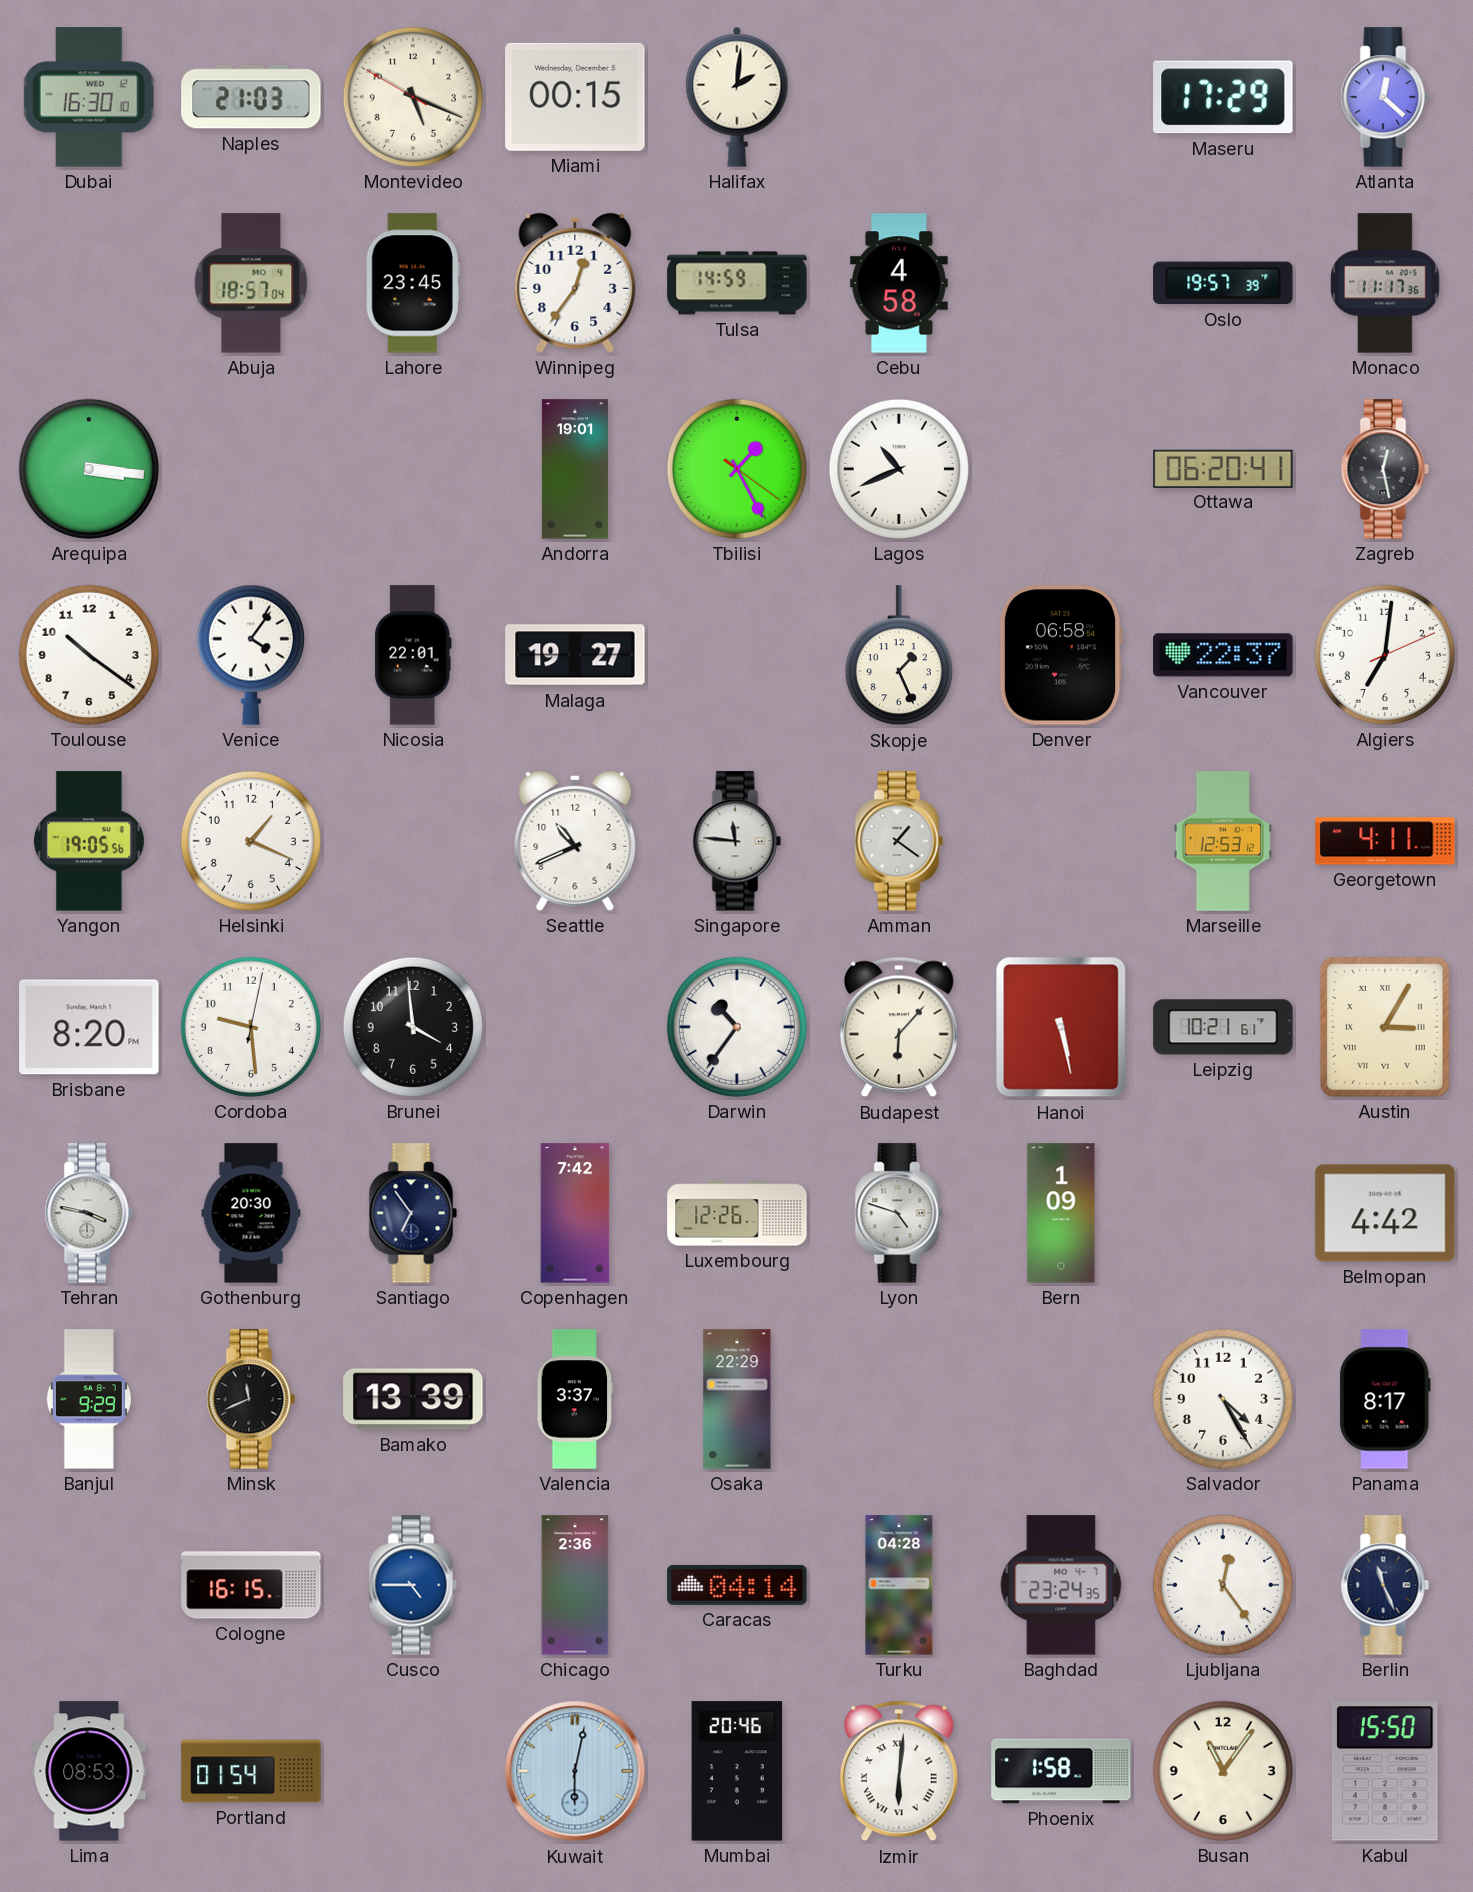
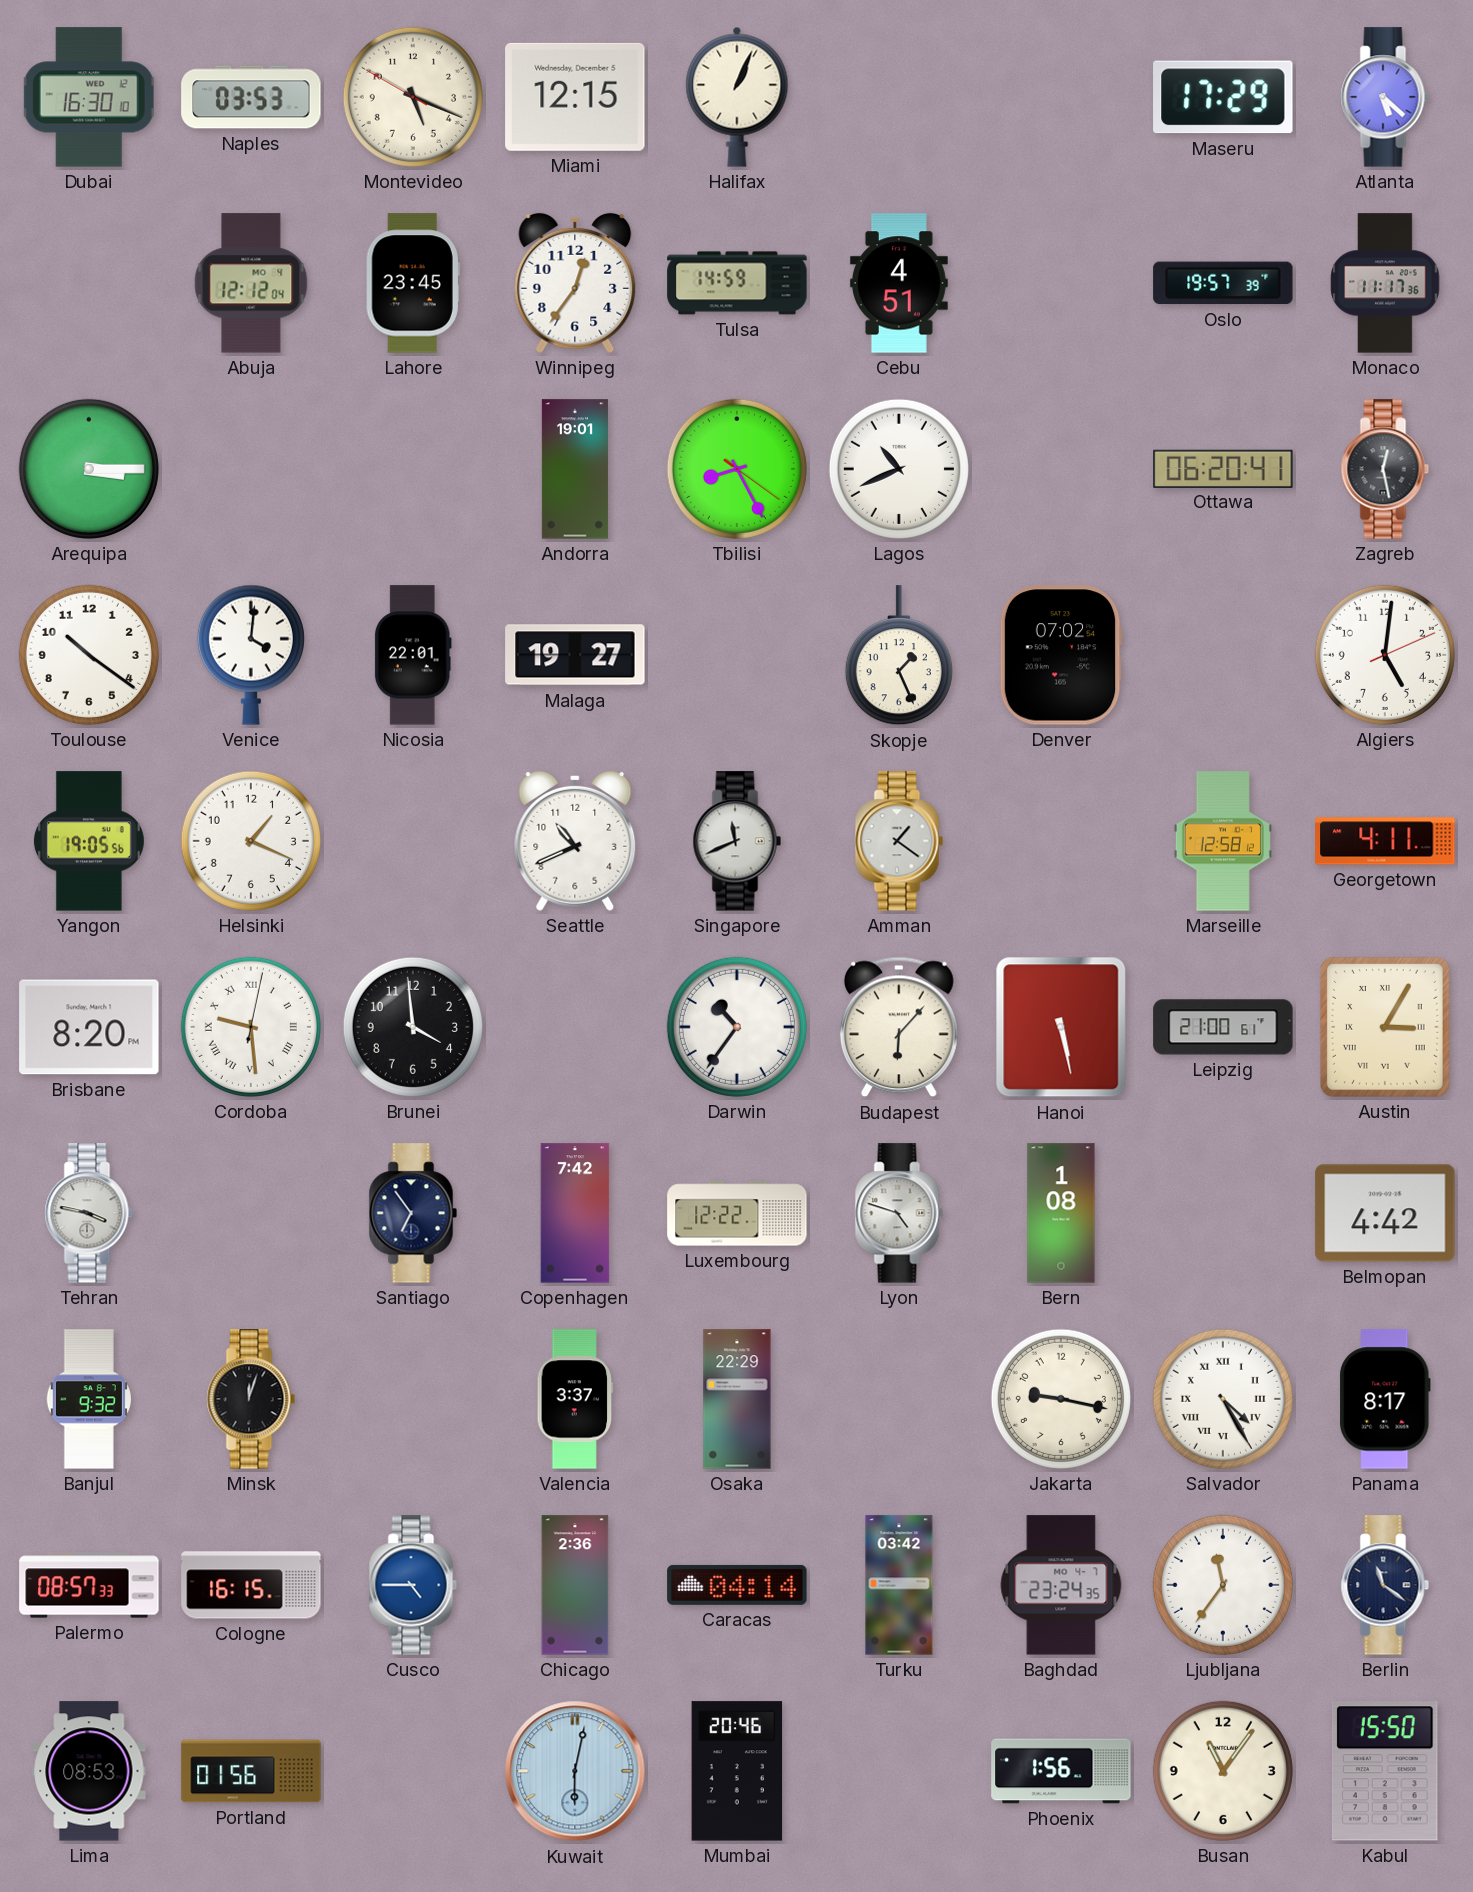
Naples: 21:03 -> 03:53 (251, 97)
Miami: 00:15 -> 12:15 (575, 97)
Halifax: 2:01 -> 1:04 (737, 97)
Atlanta: 12:22 -> 5:22 (1385, 97)
Abuja: 18:57 -> 12:12 (251, 283)
Cebu: 4:58 -> 4:51 (899, 283)
Arequipa: 3:16 -> 3:15 (89, 469)
Tbilisi: 1:25 -> 8:25 (737, 469)
Venice: 4:06 -> 4:01 (251, 655)
Denver: 06:58 -> 07:02 (1061, 655)
Vancouver: 22:37 -> none (1223, 655)
Algiers: 7:01 -> 5:01 (1385, 655)
Singapore: 11:46 -> 11:41 (737, 841)
Marseille: 12:53 -> 12:58 (1223, 841)
Cordoba numerals: Arabic -> Roman (251, 1027)
Leipzig: 10:21 -> 21:00 (1223, 1027)
Gothenburg: 20:30 -> none (251, 1213)
Luxembourg: 12:26 -> 12:22 (737, 1213)
Bern: 1:09 -> 1:08 (1061, 1213)
Banjul: 9:29 -> 9:32 (89, 1399)
Minsk: 11:41 -> 12:03 (251, 1399)
Bamako: 13:39 -> none (413, 1399)
Jakarta: none -> 9:17 (1061, 1399)
Salvador numerals: Arabic -> Roman (1223, 1399)
Palermo: none -> 08:57 (89, 1585)
Turku: 04:28 -> 03:42 (899, 1585)
Ljubljana: 12:24 -> 11:36 (1223, 1585)
Berlin: 11:26 -> 11:21 (1385, 1585)
Portland: 01:54 -> 01:56 (251, 1771)
Izmir: 6:01 -> none (899, 1771)
Phoenix: 1:58 -> 1:56 (1061, 1771)
